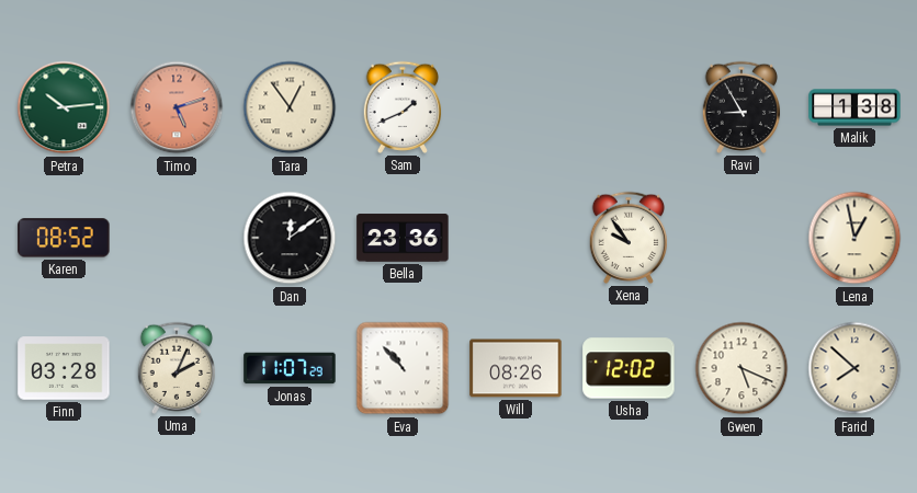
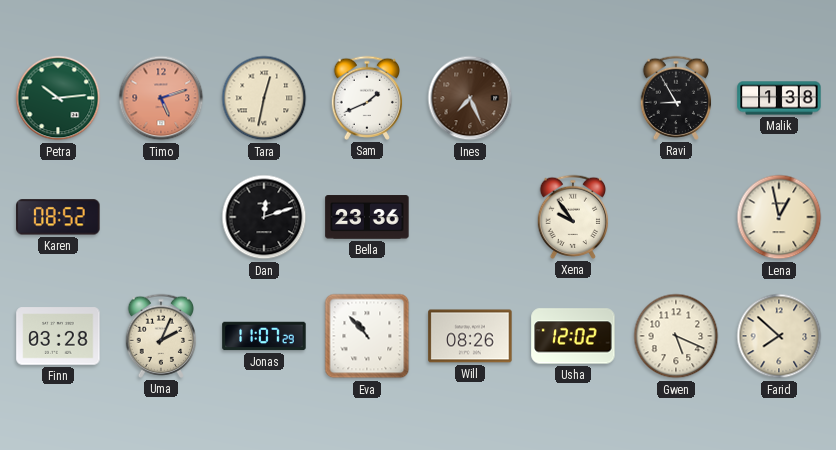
Tara: 12:54 -> 12:32 (264, 98)
Ines: none -> 7:26 (470, 98)
Dan: 12:09 -> 12:12 (264, 217)
